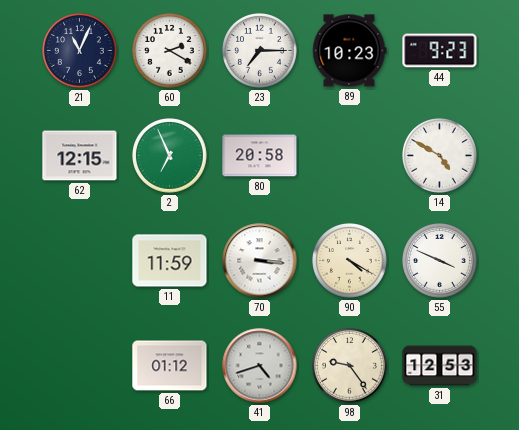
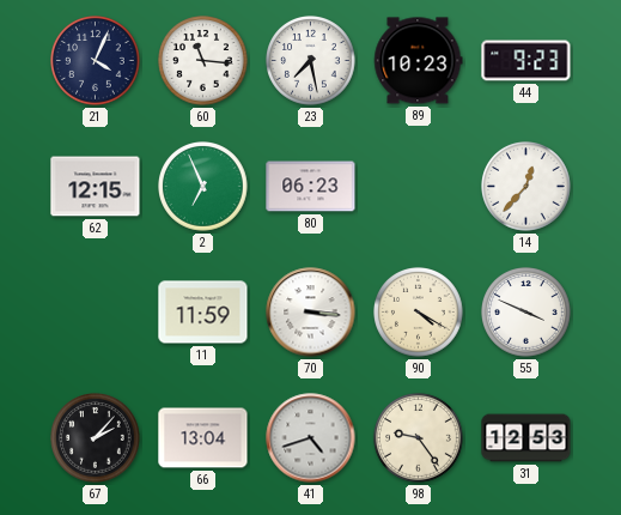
21: 11:04 -> 4:04 (96, 61)
60: 2:20 -> 11:16 (203, 61)
23: 7:15 -> 7:28 (311, 61)
80: 20:58 -> 06:23 (311, 187)
14: 4:50 -> 12:37 (526, 187)
67: none -> 2:07 (96, 438)
66: 01:12 -> 13:04 (203, 438)
